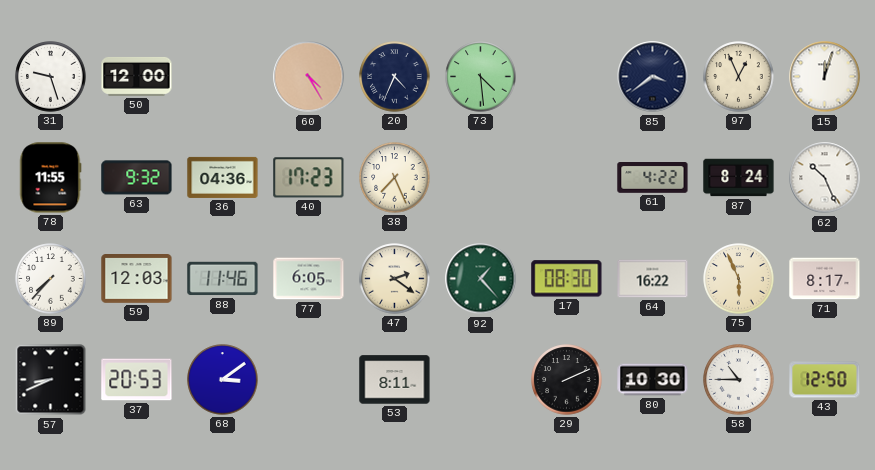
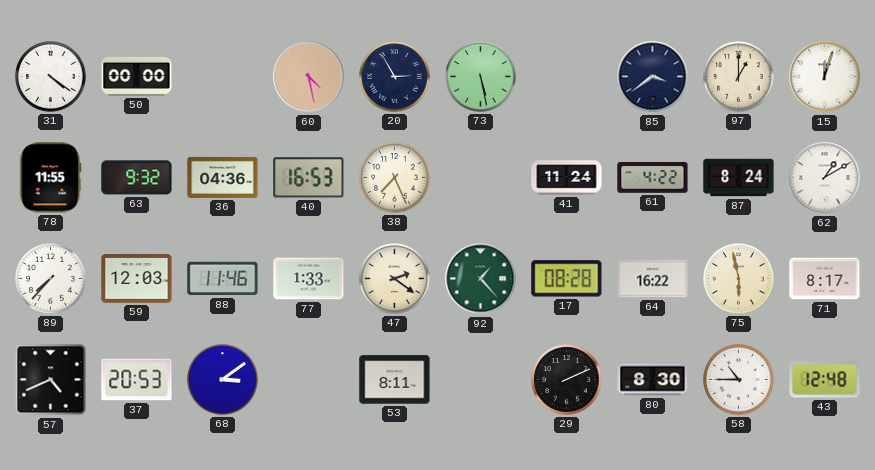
31: 9:27 -> 4:21 (51, 77)
50: 12:00 -> 00:00 (137, 76)
60: 4:25 -> 4:28 (309, 77)
20: 4:34 -> 2:55 (395, 77)
73: 4:29 -> 5:28 (481, 77)
97: 12:56 -> 1:00 (739, 77)
40: 17:23 -> 16:53 (309, 178)
41: none -> 11:24 (567, 178)
62: 10:26 -> 1:10 (825, 178)
77: 6:05 -> 1:33 (309, 279)
17: 08:30 -> 08:28 (567, 279)
75: 5:56 -> 5:58 (739, 279)
57: 8:41 -> 4:41 (51, 380)
80: 10:30 -> 8:30 (653, 380)
43: 12:50 -> 12:48 (825, 380)
